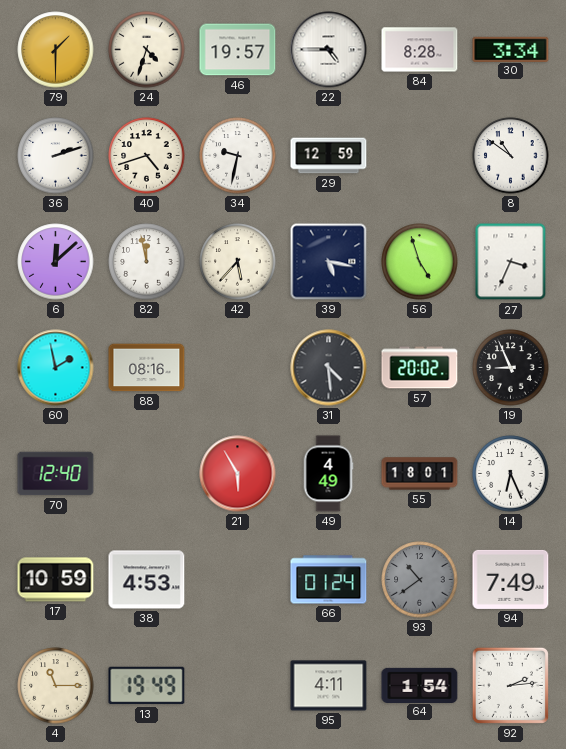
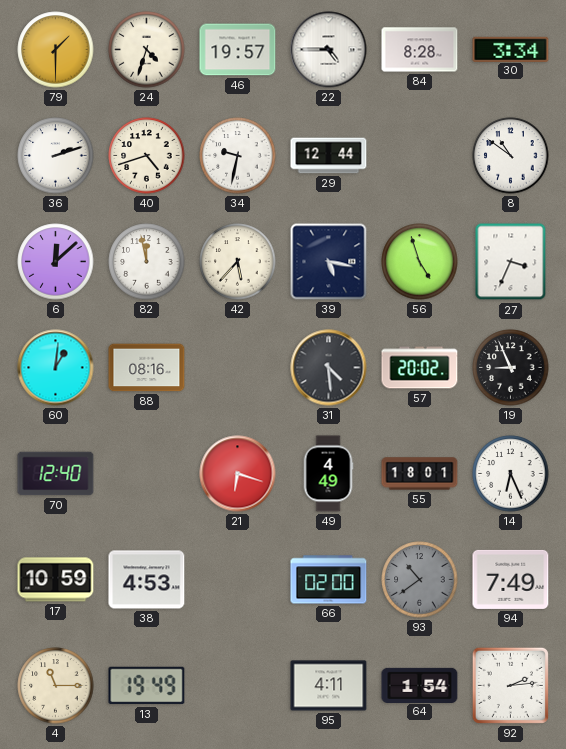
29: 12:59 -> 12:44 (329, 156)
60: 1:58 -> 1:01 (56, 368)
21: 5:55 -> 6:18 (238, 474)
66: 01:24 -> 02:00 (329, 580)
